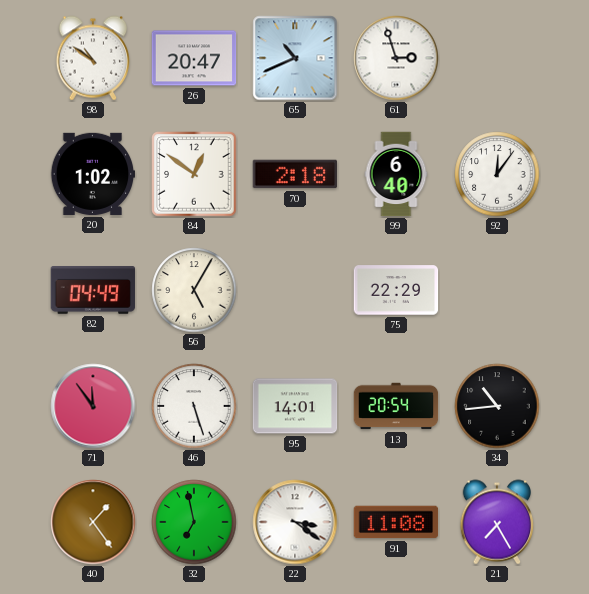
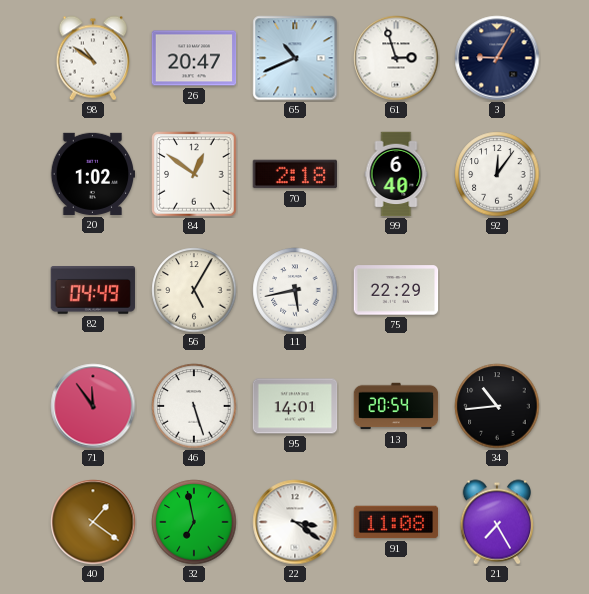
3: none -> 9:05 (497, 58)
11: none -> 5:43 (295, 290)
40: 1:24 -> 1:21 (93, 522)
